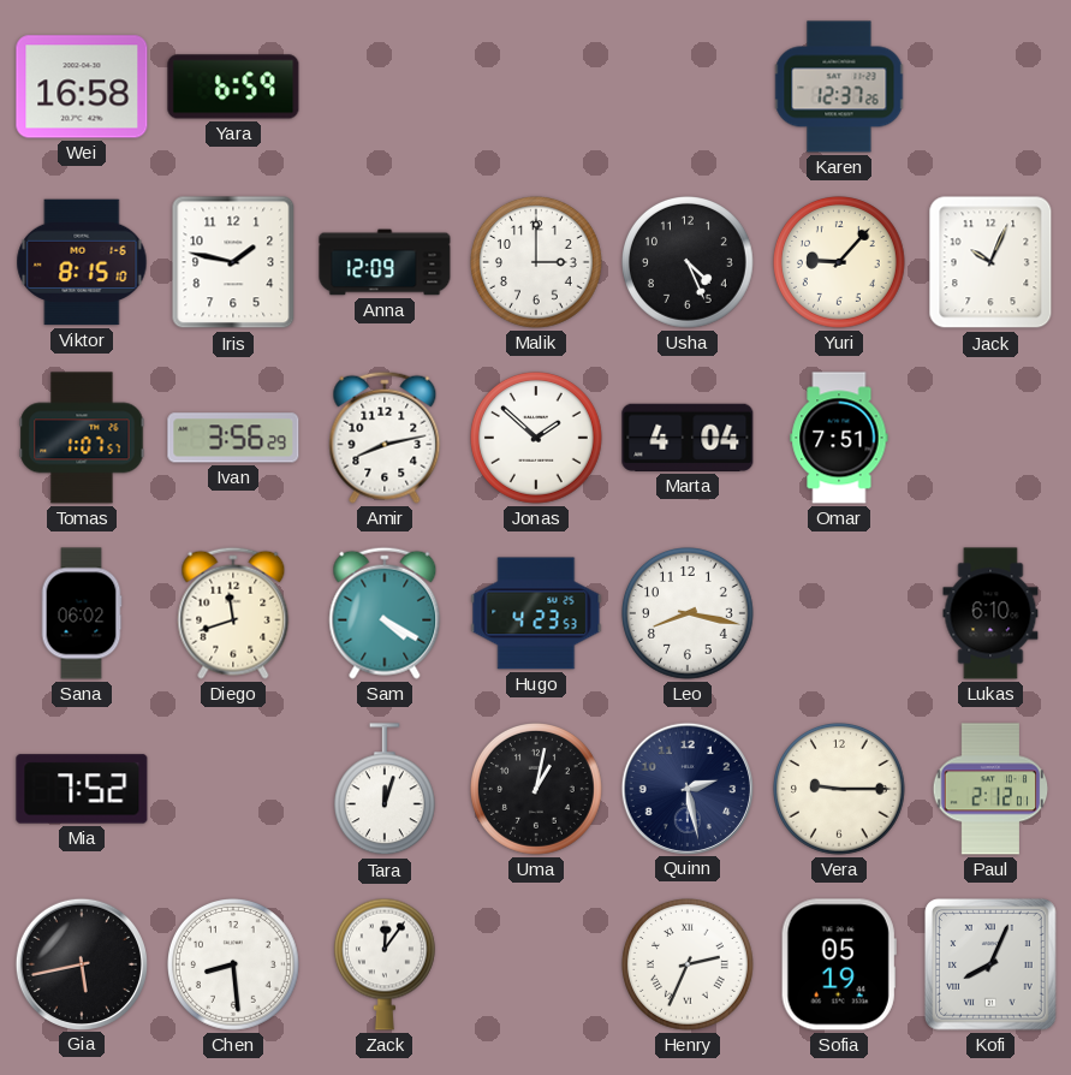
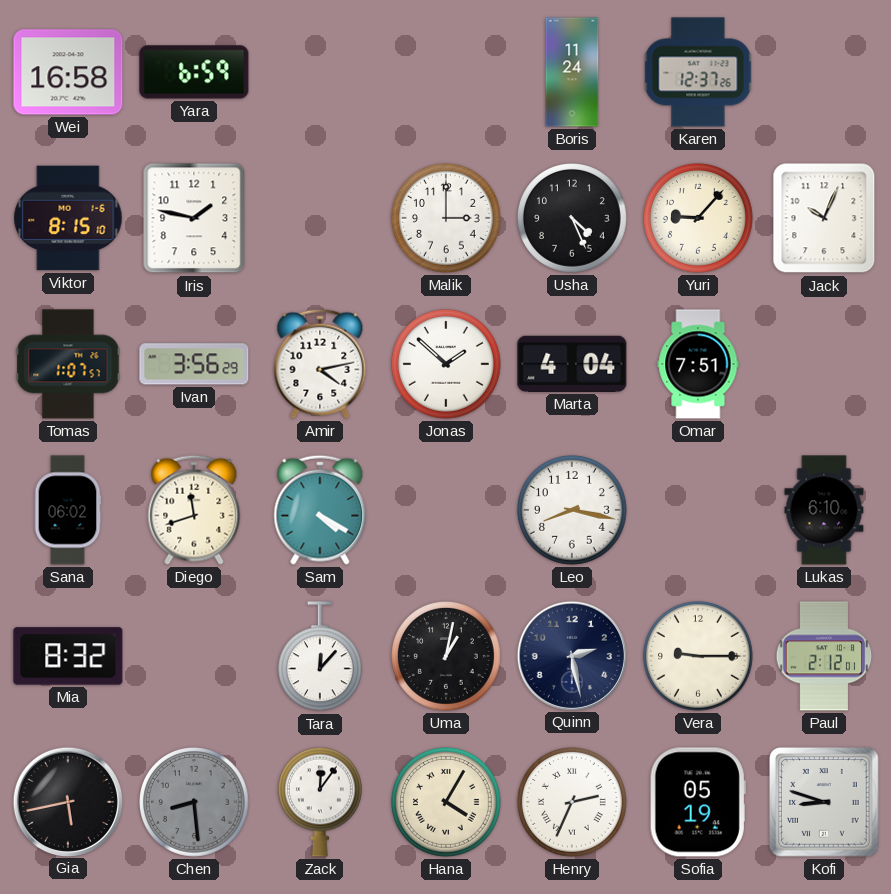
Boris: none -> 11:24 (572, 72)
Anna: 12:09 -> none (385, 262)
Amir: 8:13 -> 4:13 (320, 364)
Hugo: 4:23 -> none (536, 613)
Mia: 7:52 -> 8:32 (68, 656)
Tara: 12:03 -> 12:07 (320, 657)
Chen dial: white -> grey (195, 803)
Hana: none -> 4:05 (447, 803)
Kofi: 8:04 -> 8:48 (825, 803)
